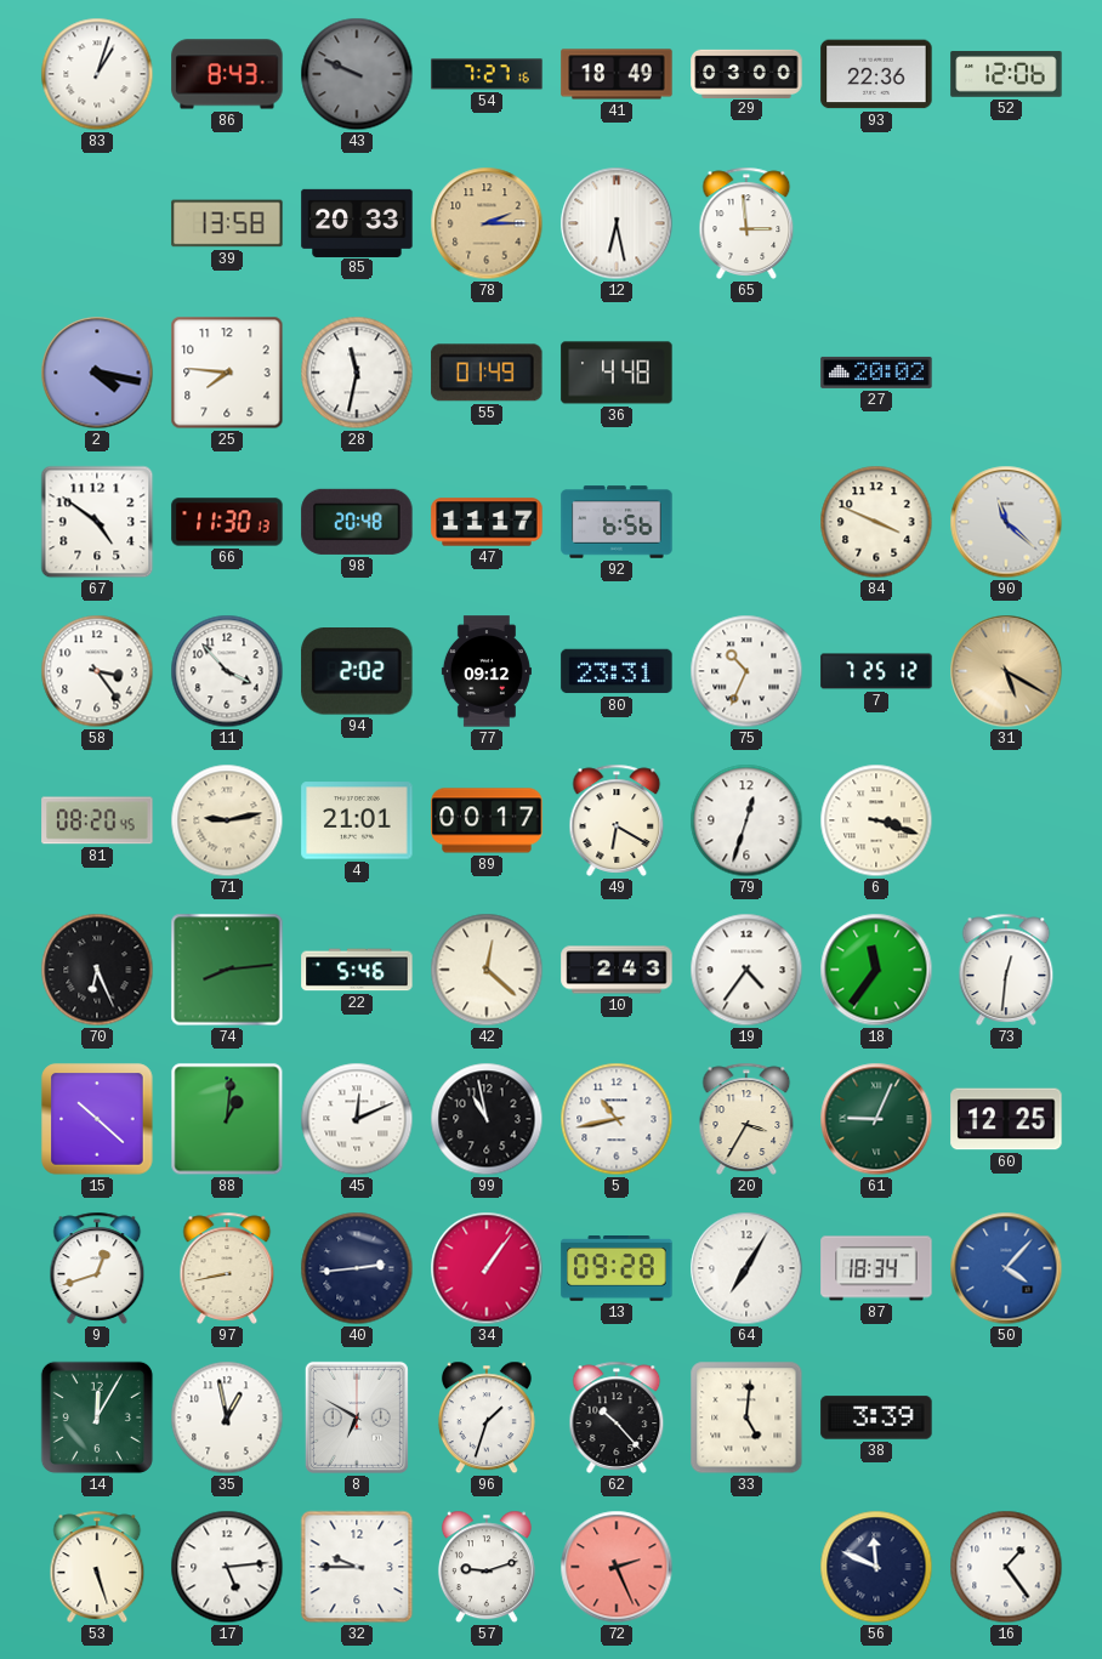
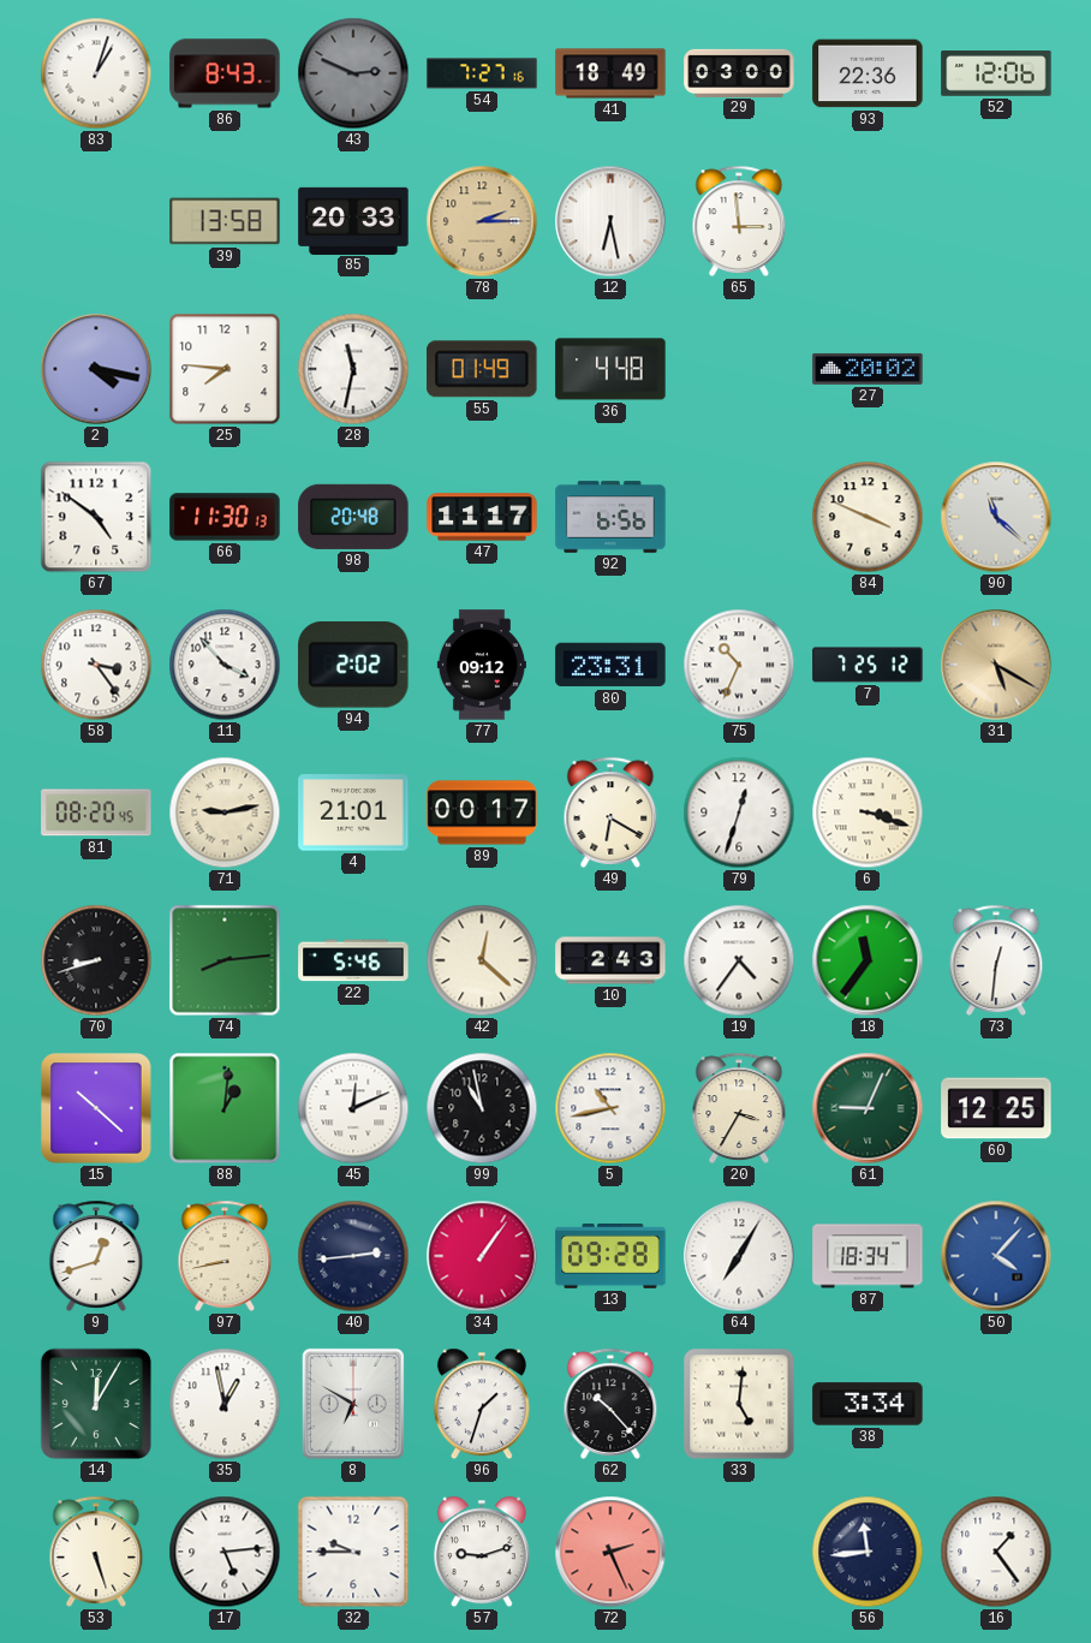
43: 9:49 -> 2:49 (353, 73)
70: 6:26 -> 8:42 (96, 960)
38: 3:39 -> 3:34 (868, 1404)
56: 11:49 -> 11:44 (868, 1552)
